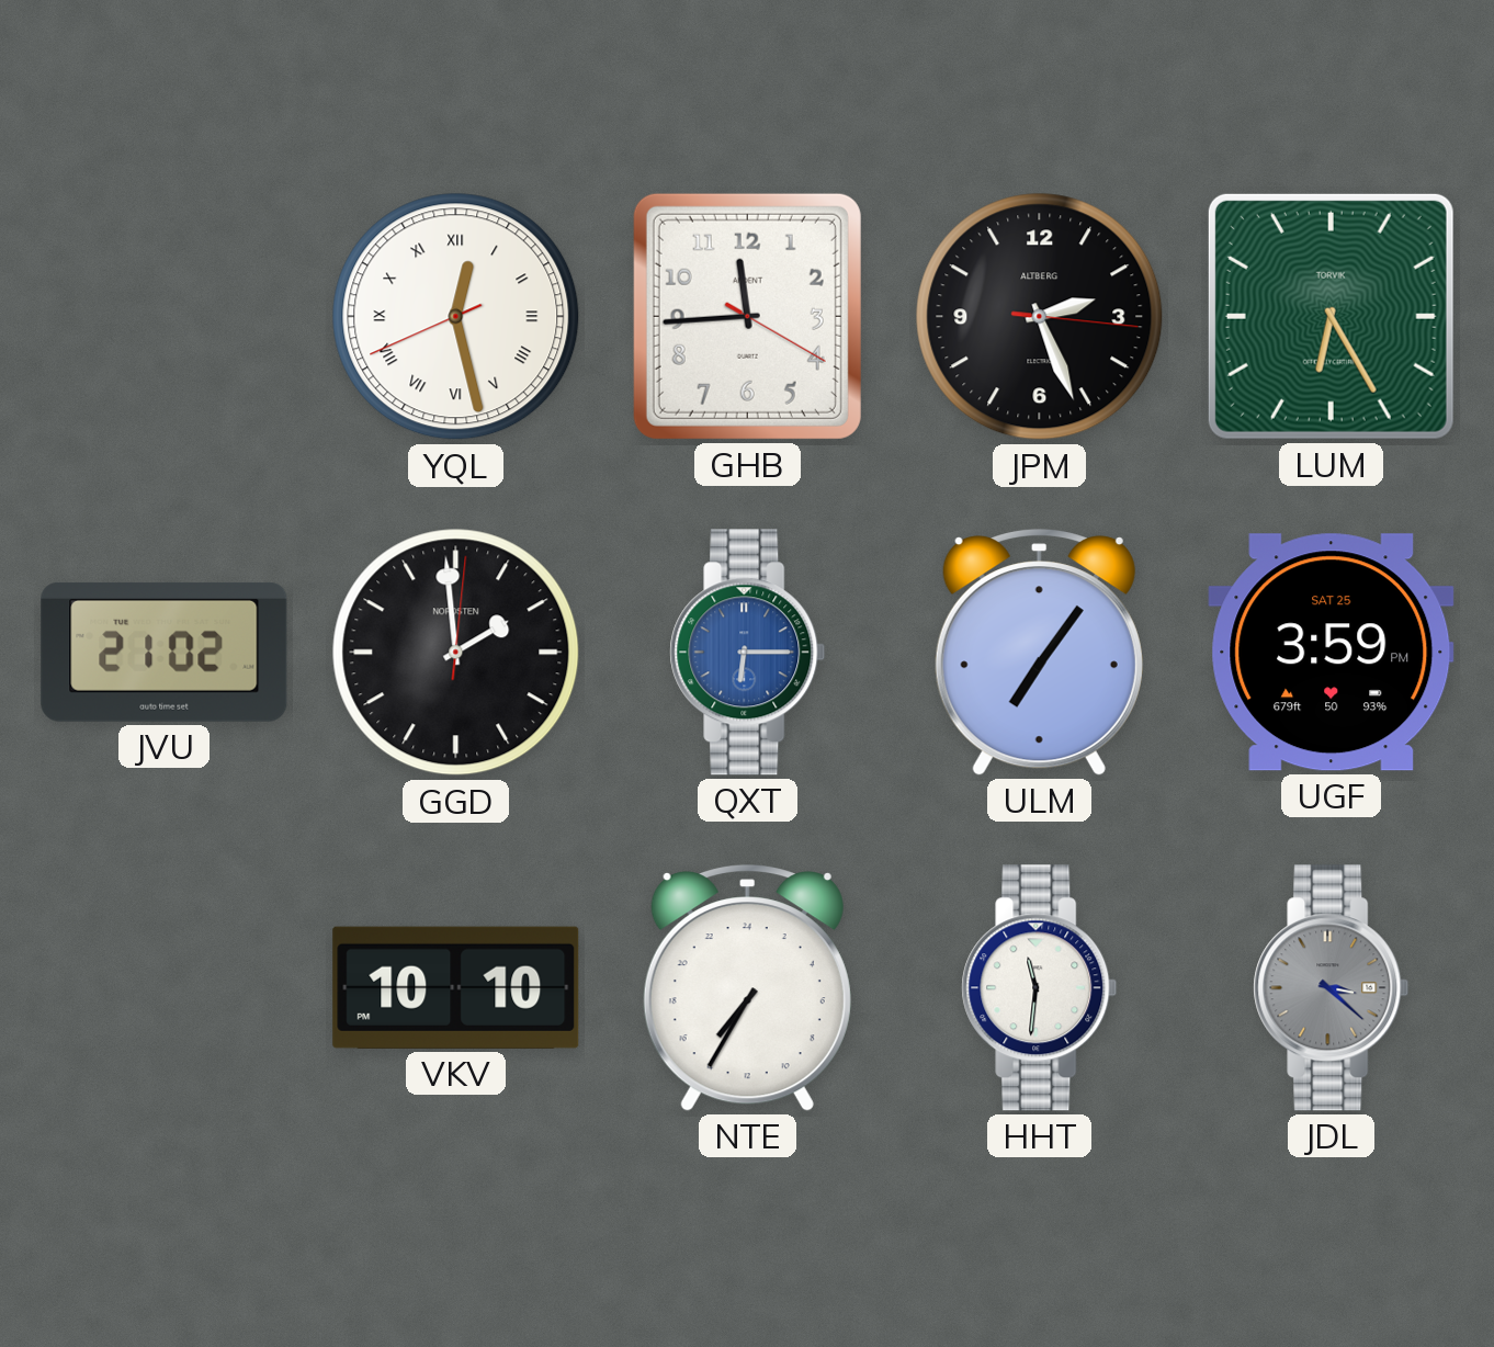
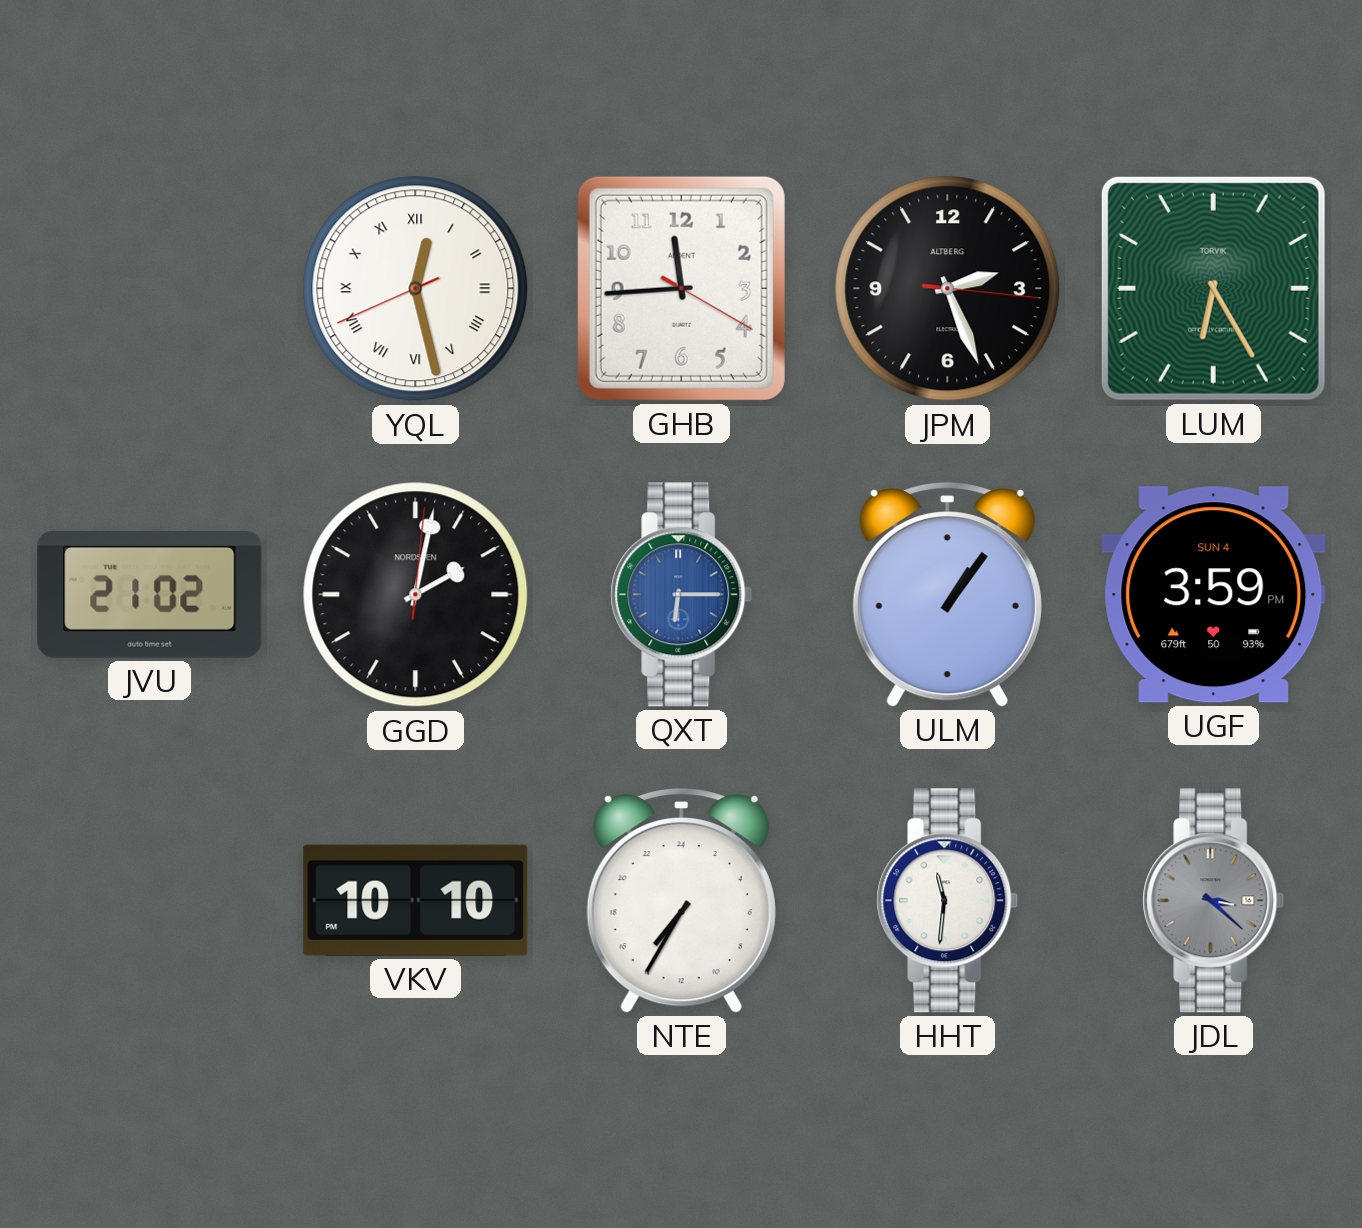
GGD: 1:59 -> 2:02 (416, 595)
ULM: 7:06 -> 1:06 (947, 595)
UGF date: SAT 25 -> SUN 4 (1214, 595)
